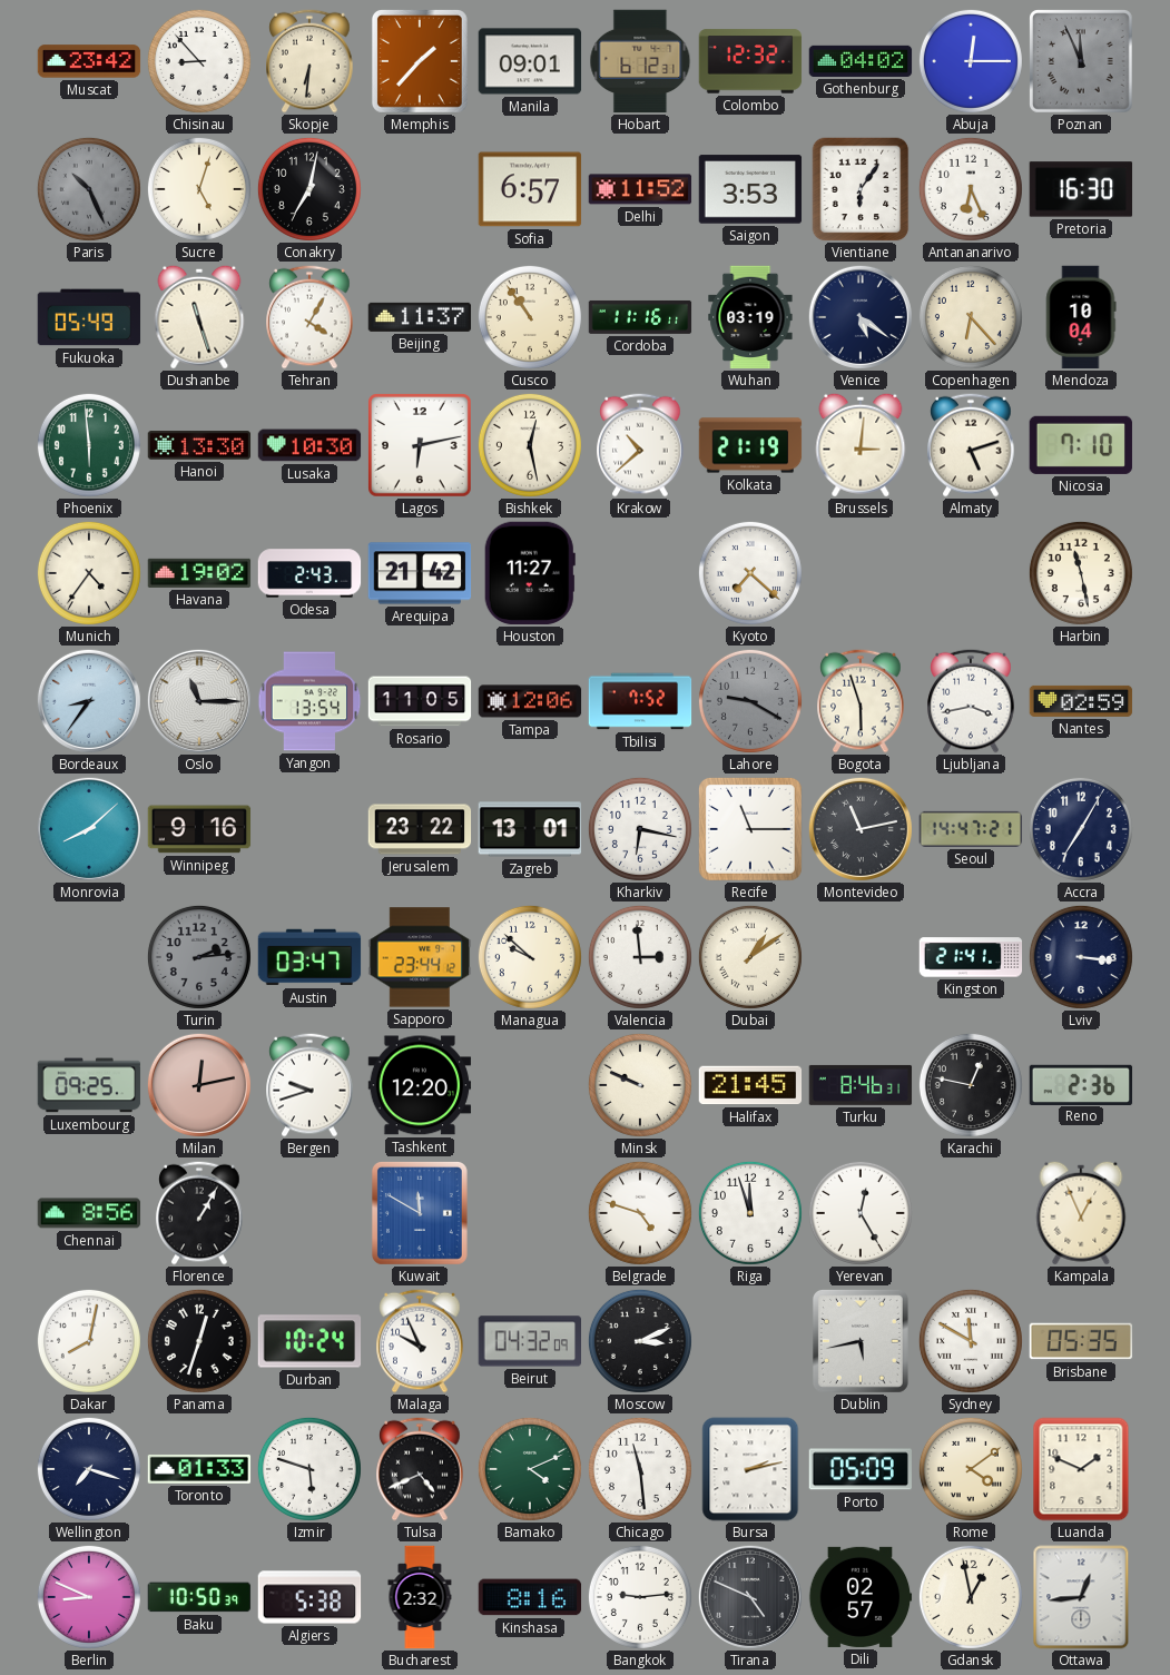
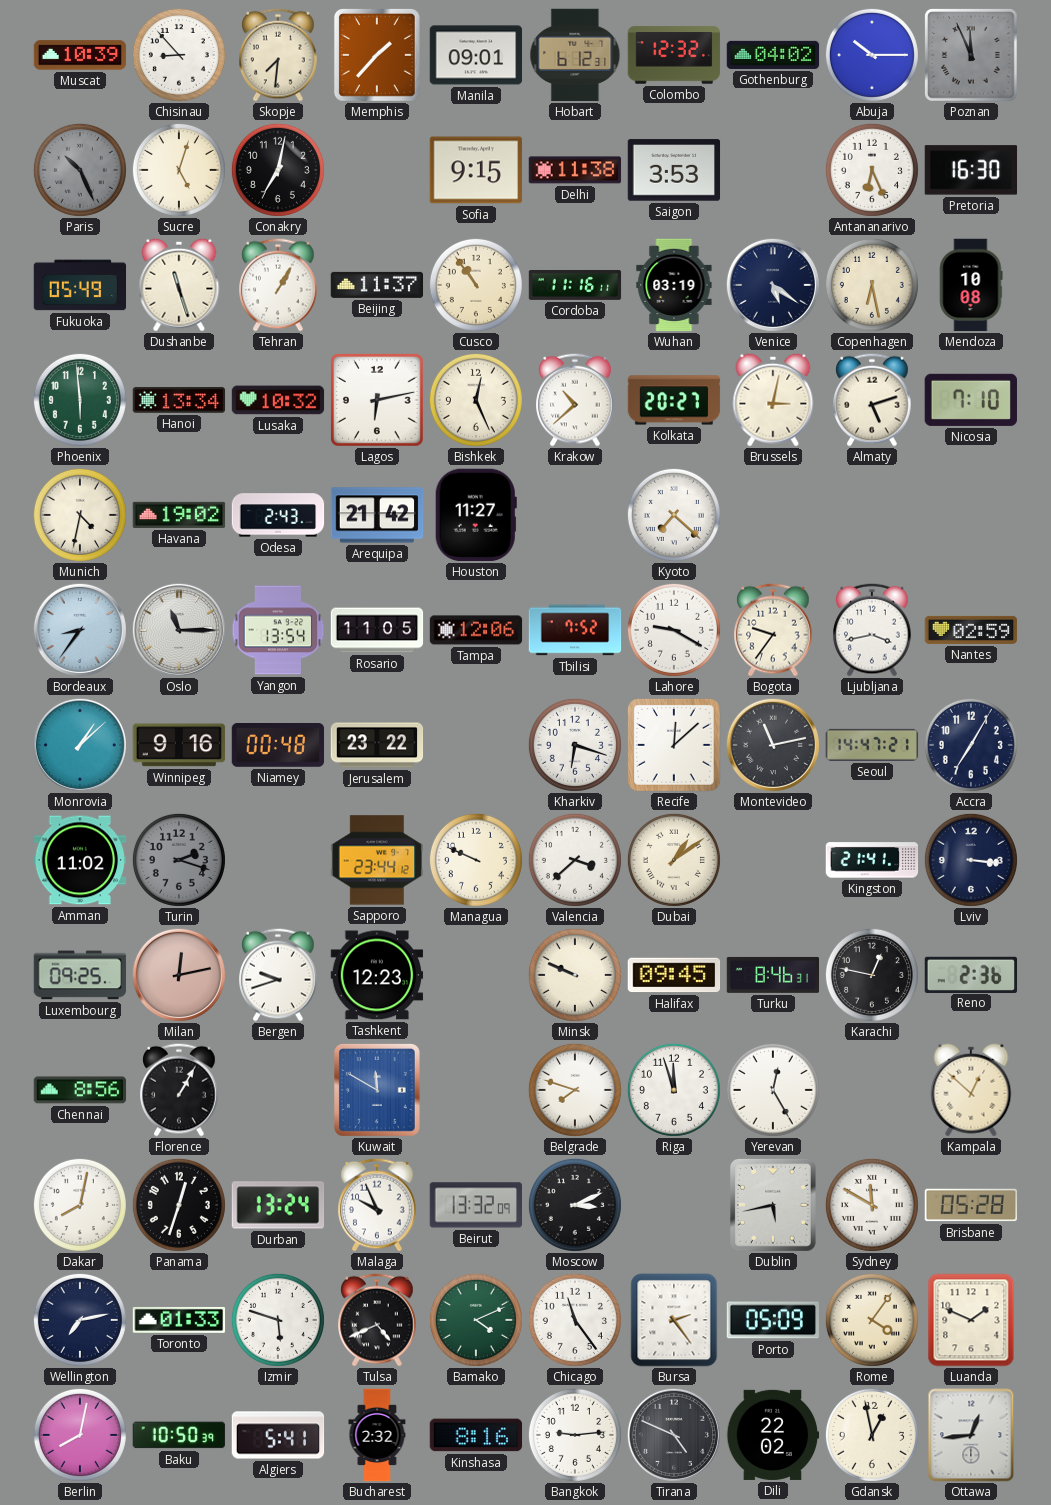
Muscat: 23:42 -> 10:39 (80, 55)
Skopje: 6:31 -> 7:31 (278, 55)
Abuja: 12:15 -> 10:15 (872, 55)
Sofia: 6:57 -> 9:15 (476, 170)
Delhi: 11:52 -> 11:38 (575, 170)
Vientiane: 6:06 -> none (861, 189)
Tehran: 4:05 -> 1:05 (278, 285)
Copenhagen: 6:23 -> 6:28 (872, 285)
Mendoza: 10:04 -> 10:08 (971, 285)
Hanoi: 13:30 -> 13:34 (179, 400)
Lusaka: 10:30 -> 10:32 (278, 400)
Bishkek: 12:28 -> 12:26 (476, 400)
Kolkata: 21:19 -> 20:27 (674, 400)
Brussels: 3:01 -> 3:02 (773, 400)
Munich: 4:36 -> 4:32 (80, 515)
Harbin: 11:28 -> none (1081, 573)
Lahore dial: grey -> white (674, 630)
Bogota: 5:57 -> 9:36 (773, 630)
Monrovia: 8:08 -> 1:08 (80, 745)
Niamey: none -> 00:48 (278, 746)
Zagreb: 13:01 -> none (529, 829)
Kharkiv: 6:17 -> 6:18 (575, 745)
Recife: 11:15 -> 12:08 (674, 745)
Amman: none -> 11:02 (80, 860)
Turin: 2:14 -> 2:18 (179, 860)
Austin: 03:47 -> none (309, 957)
Managua: 9:52 -> 9:49 (476, 860)
Valencia: 2:59 -> 3:38 (575, 860)
Tashkent: 12:20 -> 12:23 (377, 975)
Halifax: 21:45 -> 09:45 (674, 975)
Belgrade: 4:48 -> 7:48 (575, 1090)
Kampala: 12:56 -> 12:52 (971, 1090)
Durban: 10:24 -> 13:24 (278, 1205)
Beirut: 04:32 -> 13:32 (475, 1205)
Brisbane: 05:35 -> 05:28 (971, 1205)
Wellington: 7:18 -> 7:13 (80, 1320)
Chicago: 11:29 -> 11:24 (575, 1320)
Bursa: 2:13 -> 2:24 (674, 1320)
Rome: 4:09 -> 4:06 (872, 1320)
Berlin: 8:49 -> 8:02 (80, 1435)
Algiers: 5:38 -> 5:41 (278, 1435)
Dili: 02:57 -> 22:02 (773, 1435)
